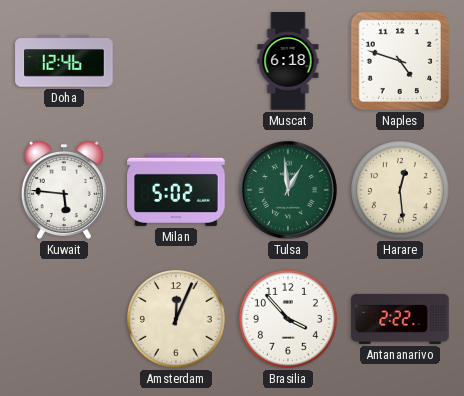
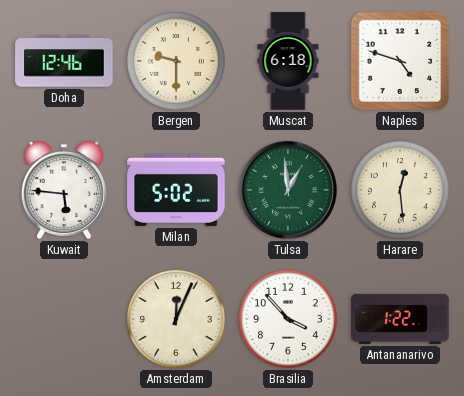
Bergen: none -> 9:30 (177, 62)
Antananarivo: 2:22 -> 1:22 (400, 319)
